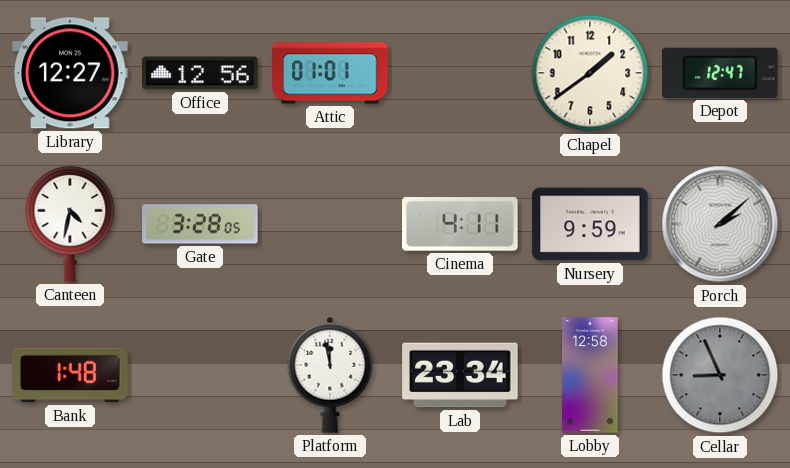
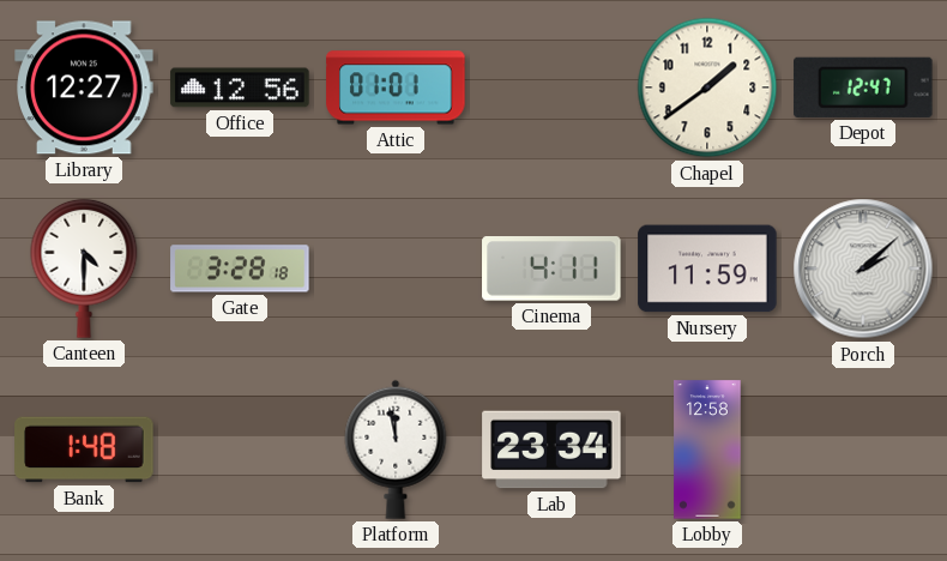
Canteen: 4:32 -> 4:30 (84, 269)
Gate: 3:28:05 -> 3:28:18 (240, 269)
Nursery: 9:59 -> 11:59 (707, 269)
Cellar: 8:56 -> none (720, 375)
